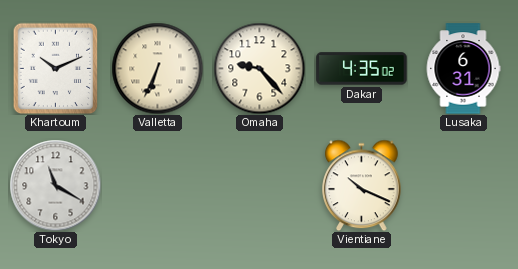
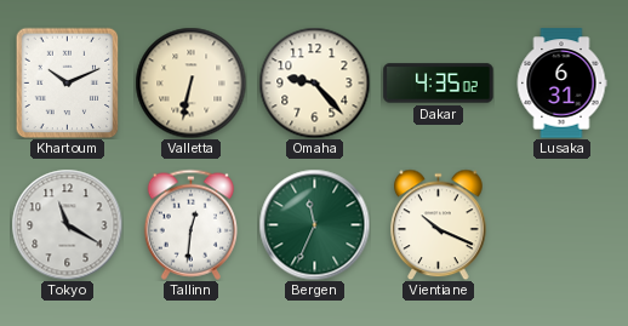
Valletta: 6:34 -> 6:32 (190, 82)
Tallinn: none -> 12:31 (190, 224)
Bergen: none -> 11:34 (314, 224)
